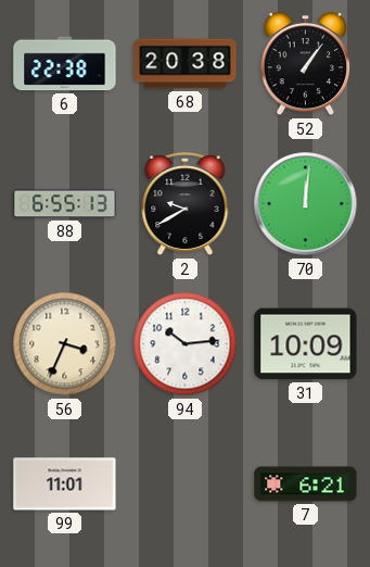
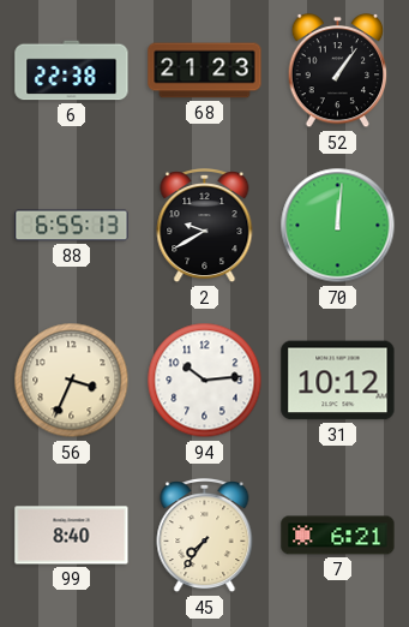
68: 20:38 -> 21:23 (205, 71)
31: 10:09 -> 10:12 (338, 381)
99: 11:01 -> 8:40 (72, 536)
45: none -> 7:36 (205, 537)
